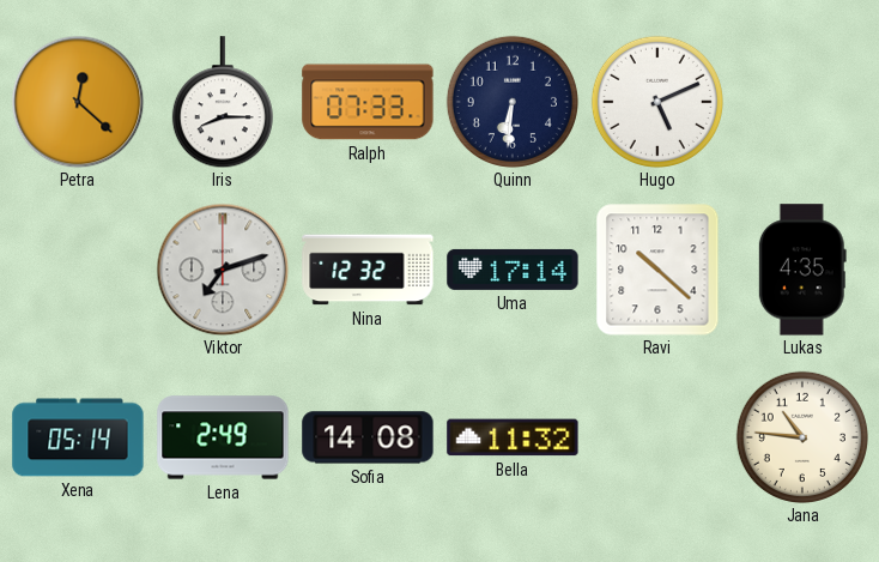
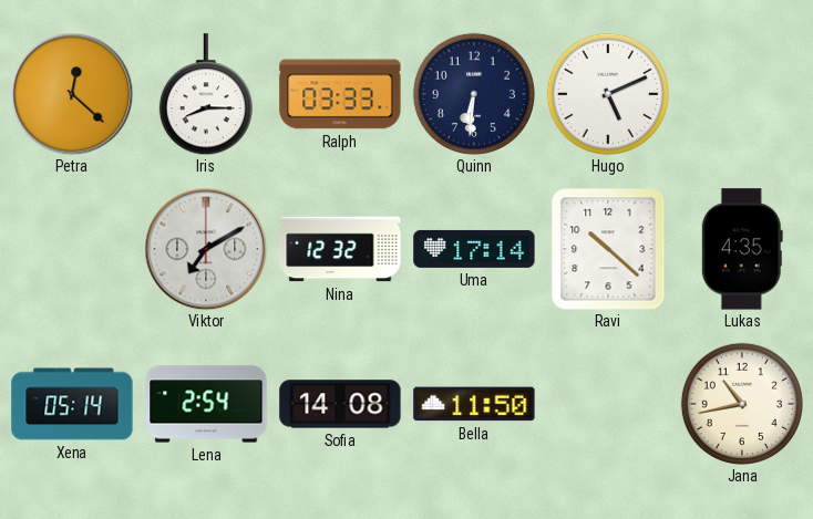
Ralph: 07:33 -> 03:33 (340, 94)
Viktor: 7:12 -> 7:10 (206, 249)
Lena: 2:49 -> 2:54 (206, 404)
Bella: 11:32 -> 11:50 (474, 404)
Jana: 10:46 -> 10:43 (742, 404)
